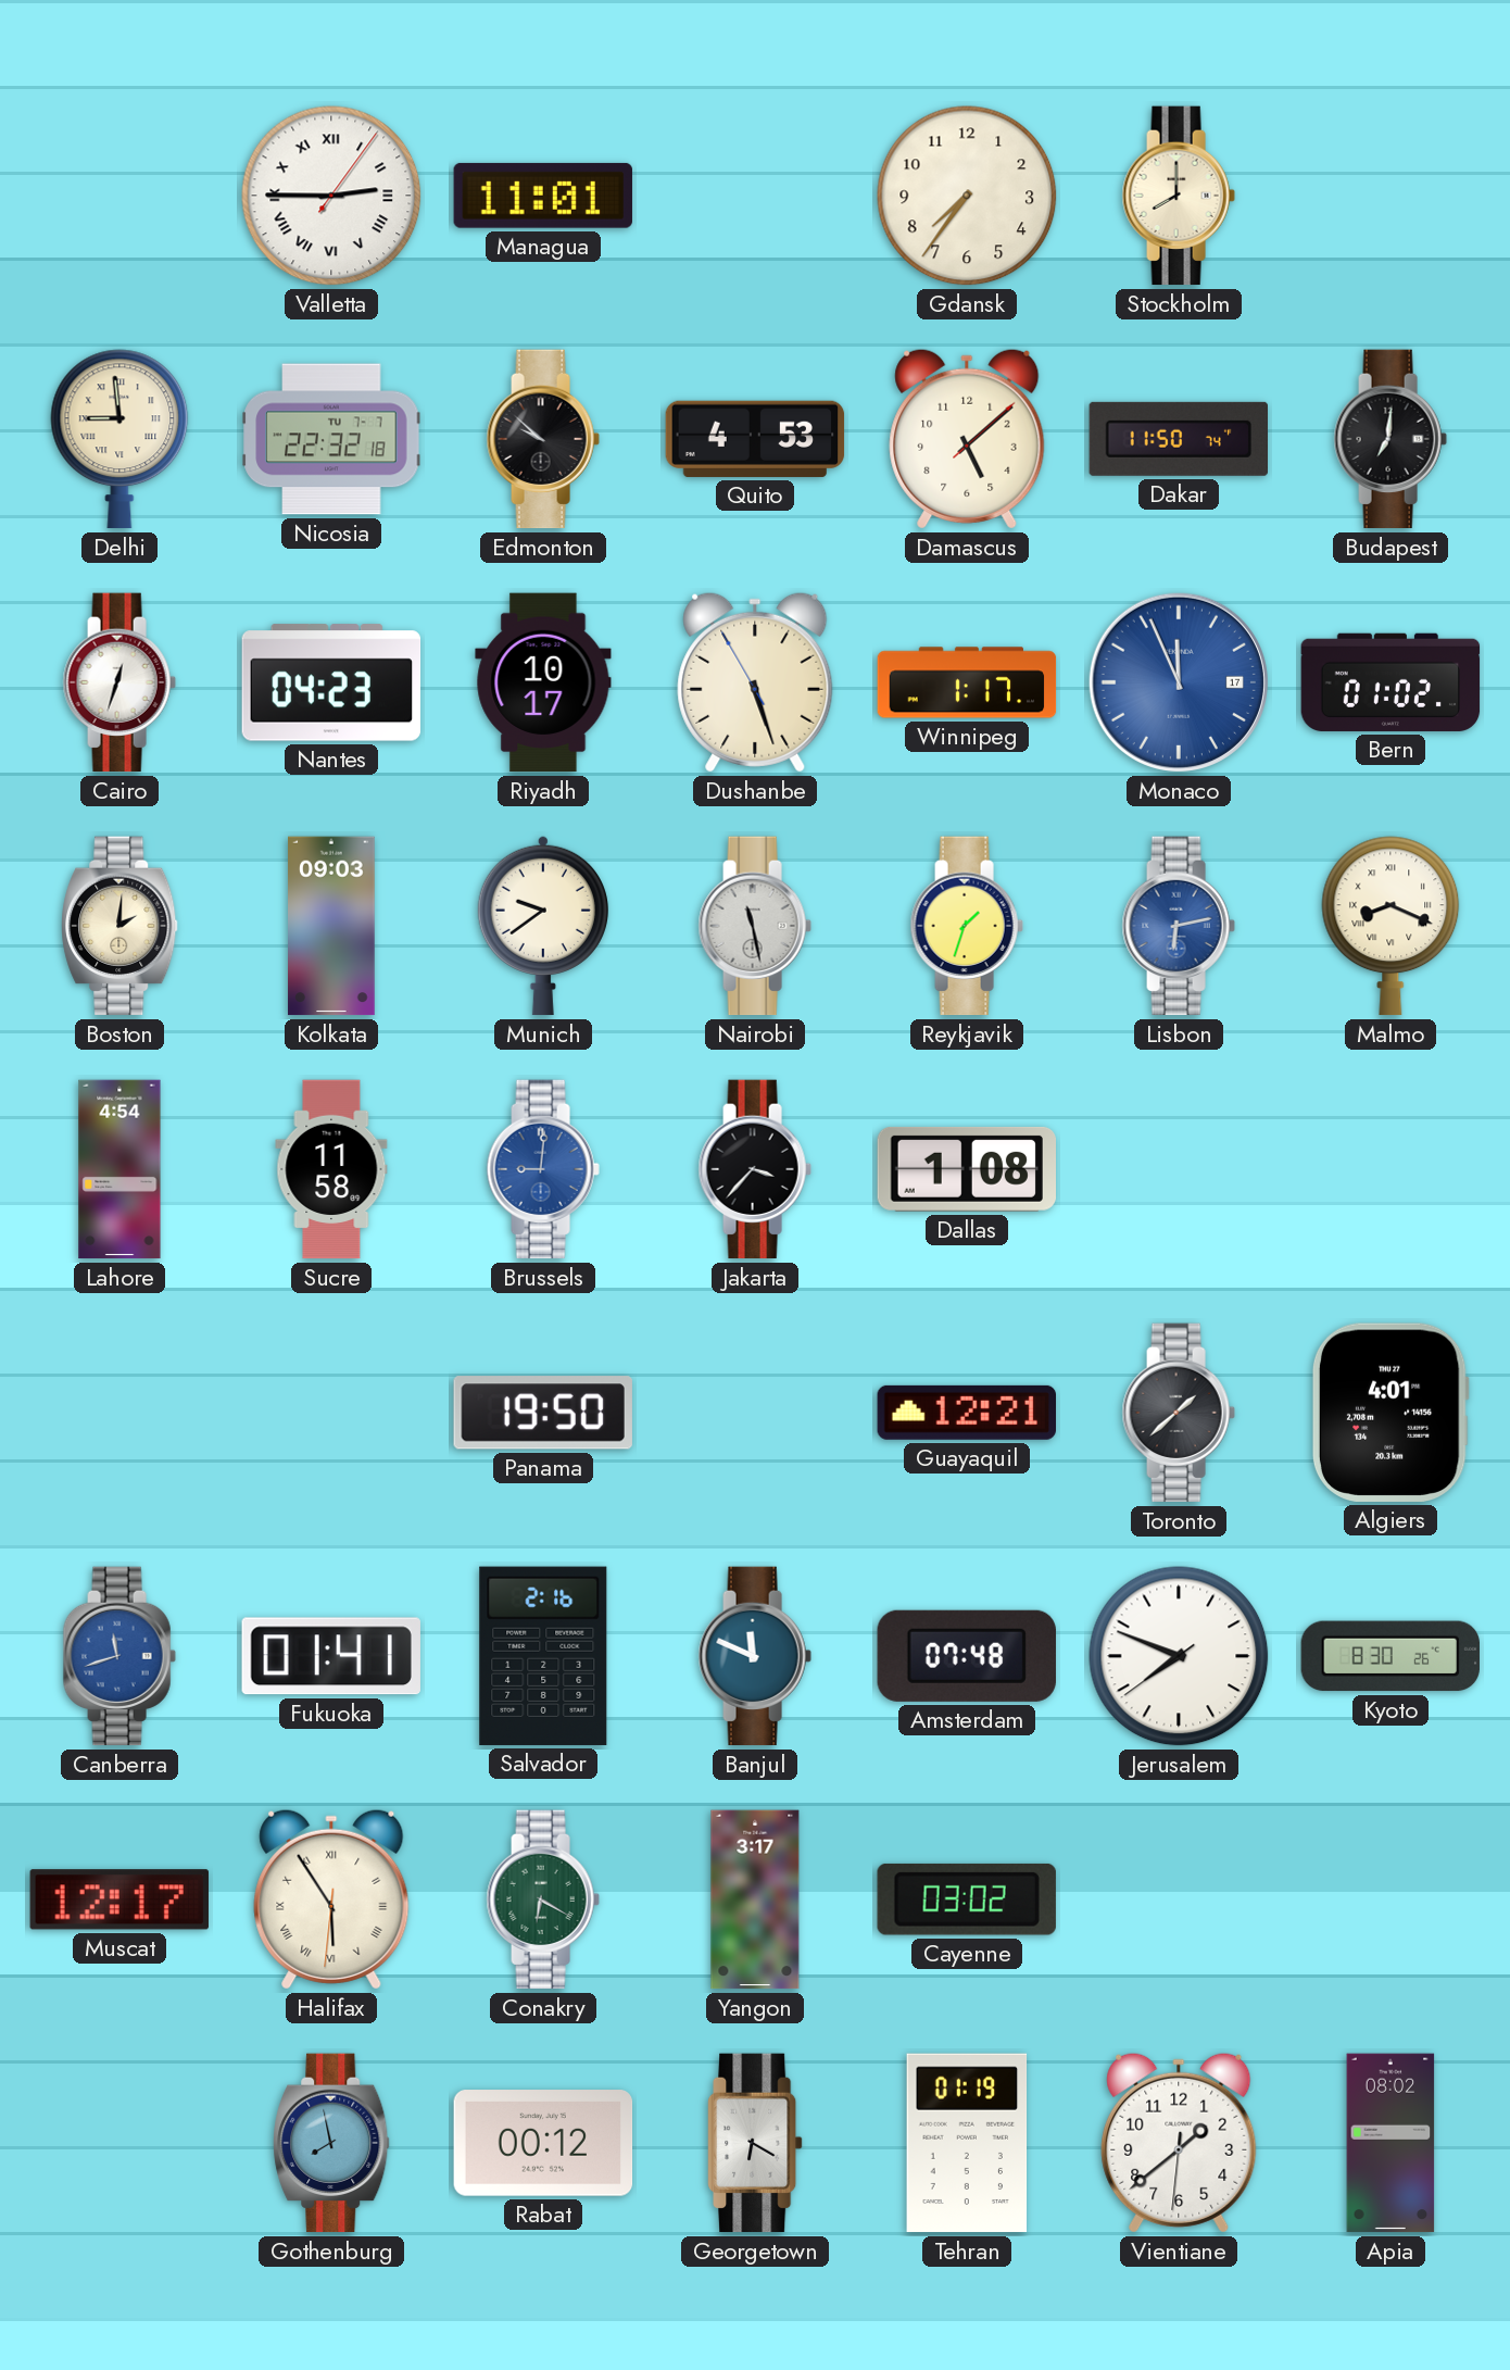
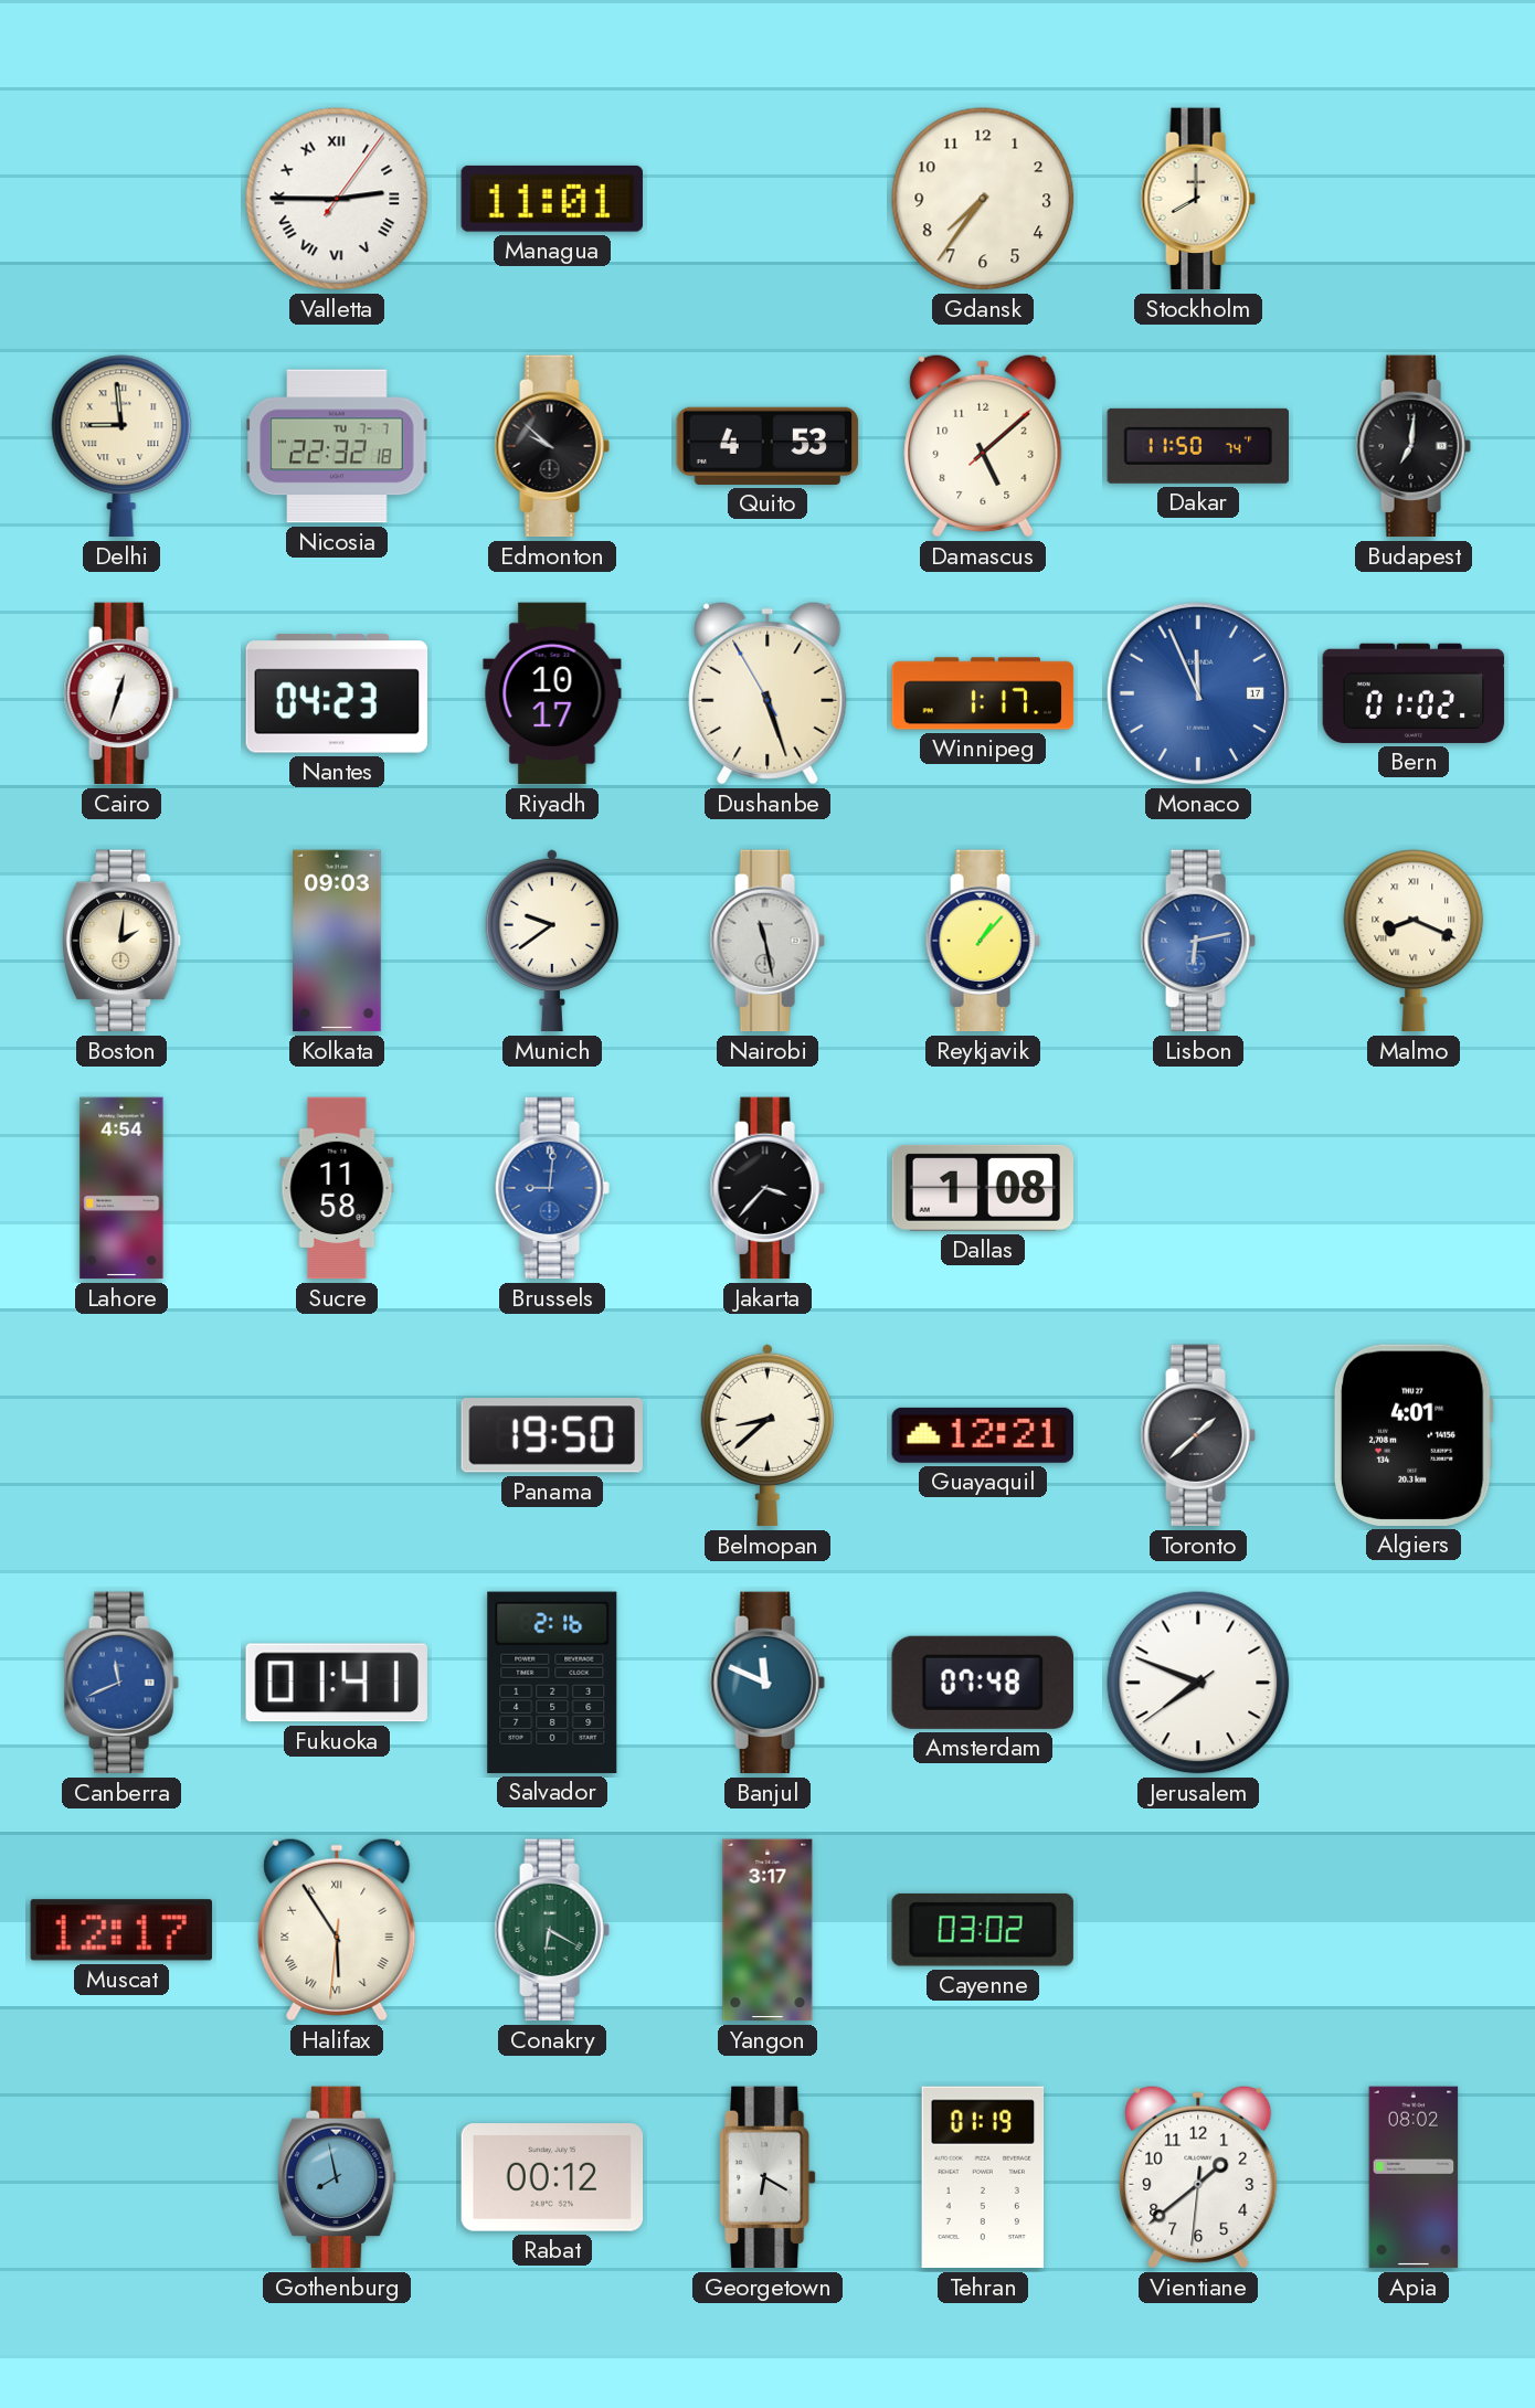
Reykjavik: 1:33 -> 1:07 (983, 941)
Belmopan: none -> 8:38 (767, 1435)
Canberra: 11:42 -> 11:41 (121, 1683)
Kyoto: 8:30 -> none (1389, 1656)
